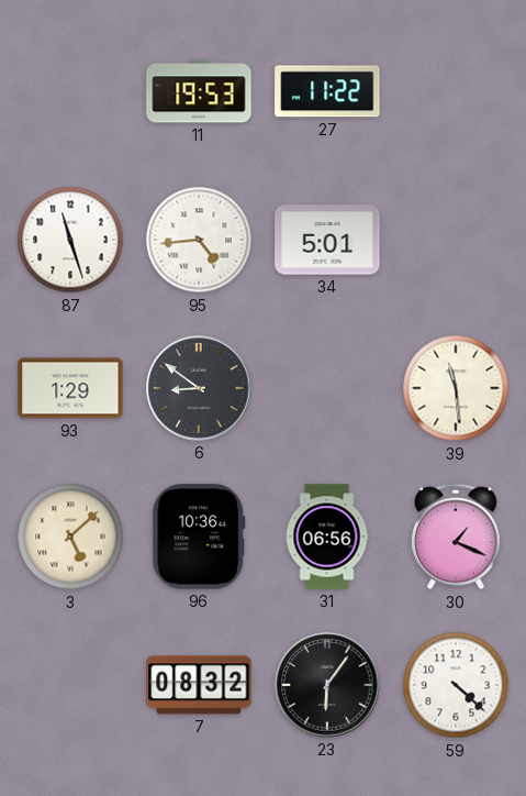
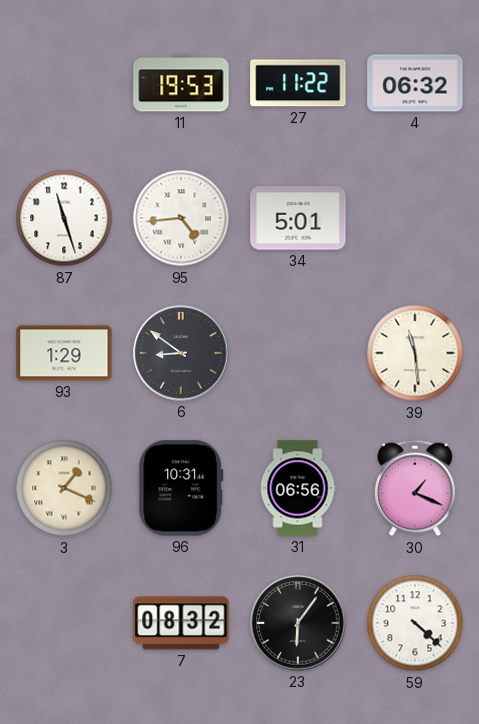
4: none -> 06:32 (415, 83)
3: 5:08 -> 1:19 (64, 488)
96: 10:36 -> 10:31 (181, 488)
